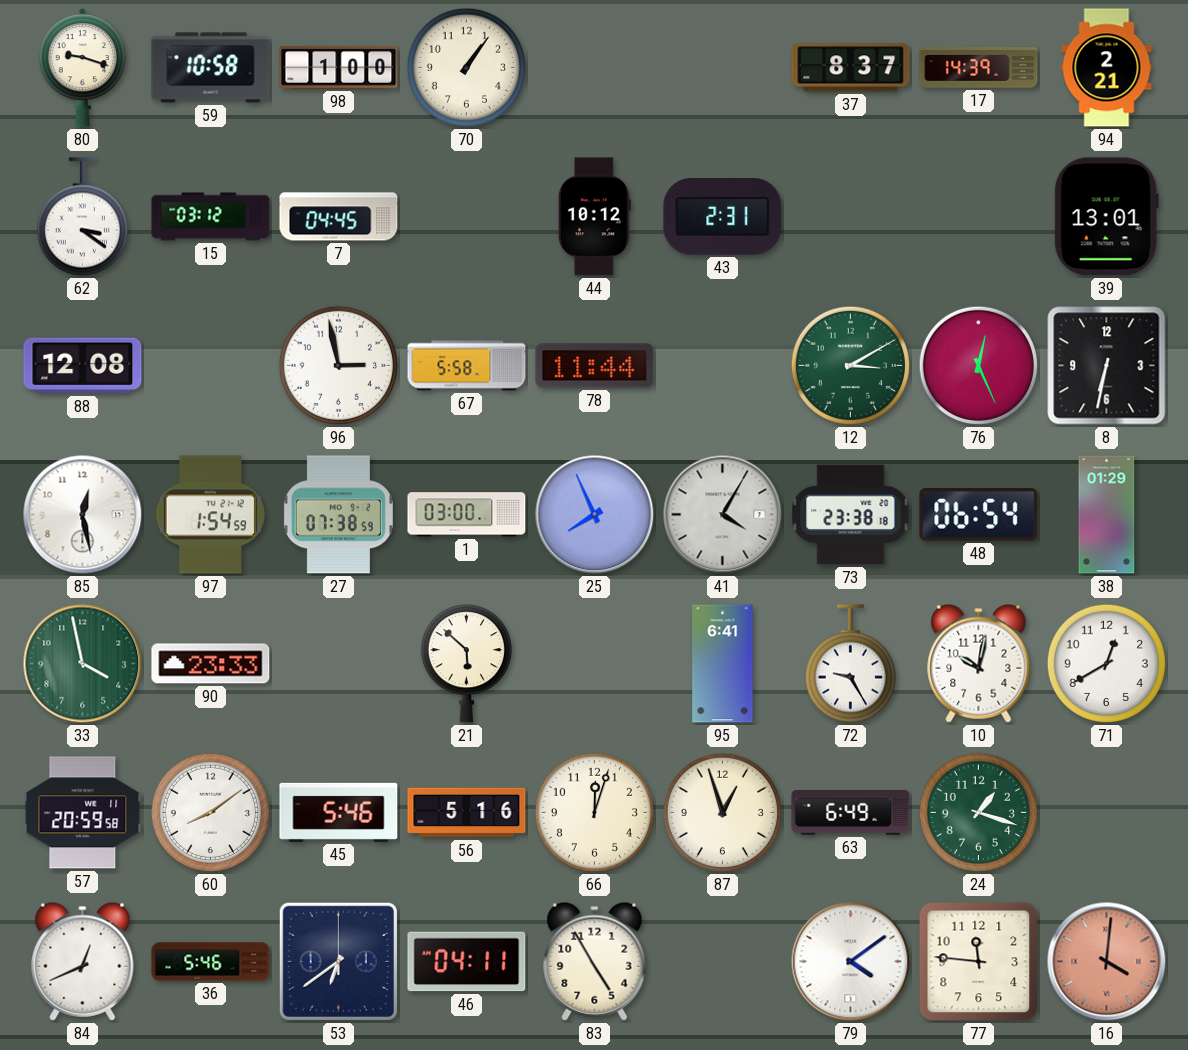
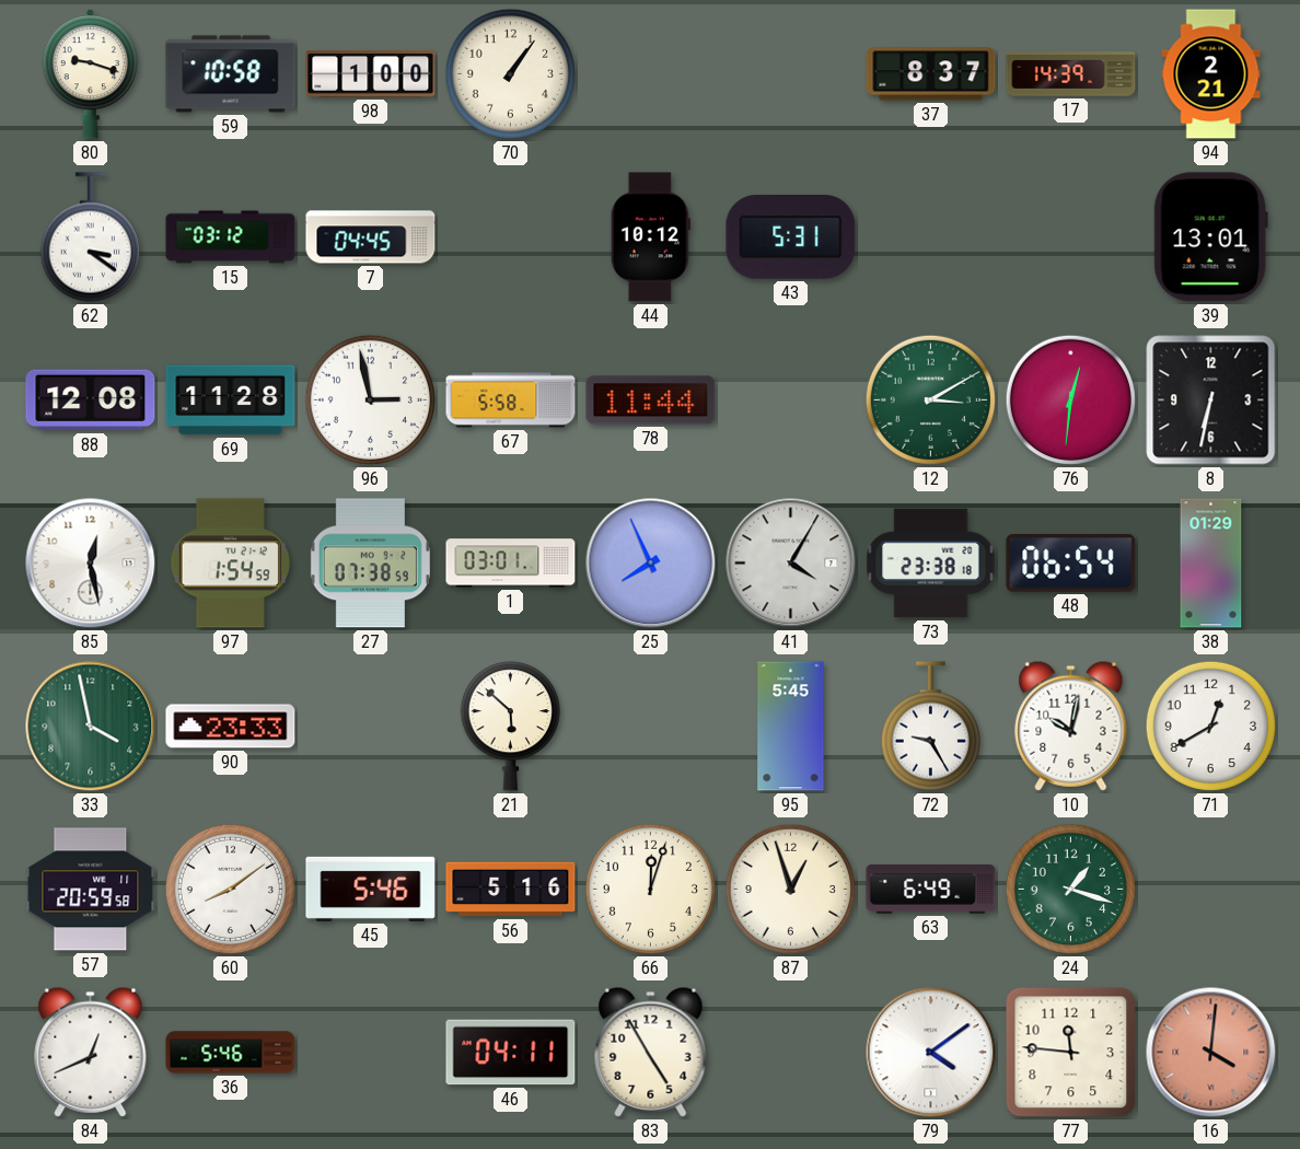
43: 2:31 -> 5:31 (791, 237)
69: none -> 11:28 (231, 401)
76: 12:26 -> 12:31 (1070, 399)
1: 03:00 -> 03:01 (511, 564)
95: 6:41 -> 5:45 (791, 727)
53: 6:39 -> none (338, 961)
